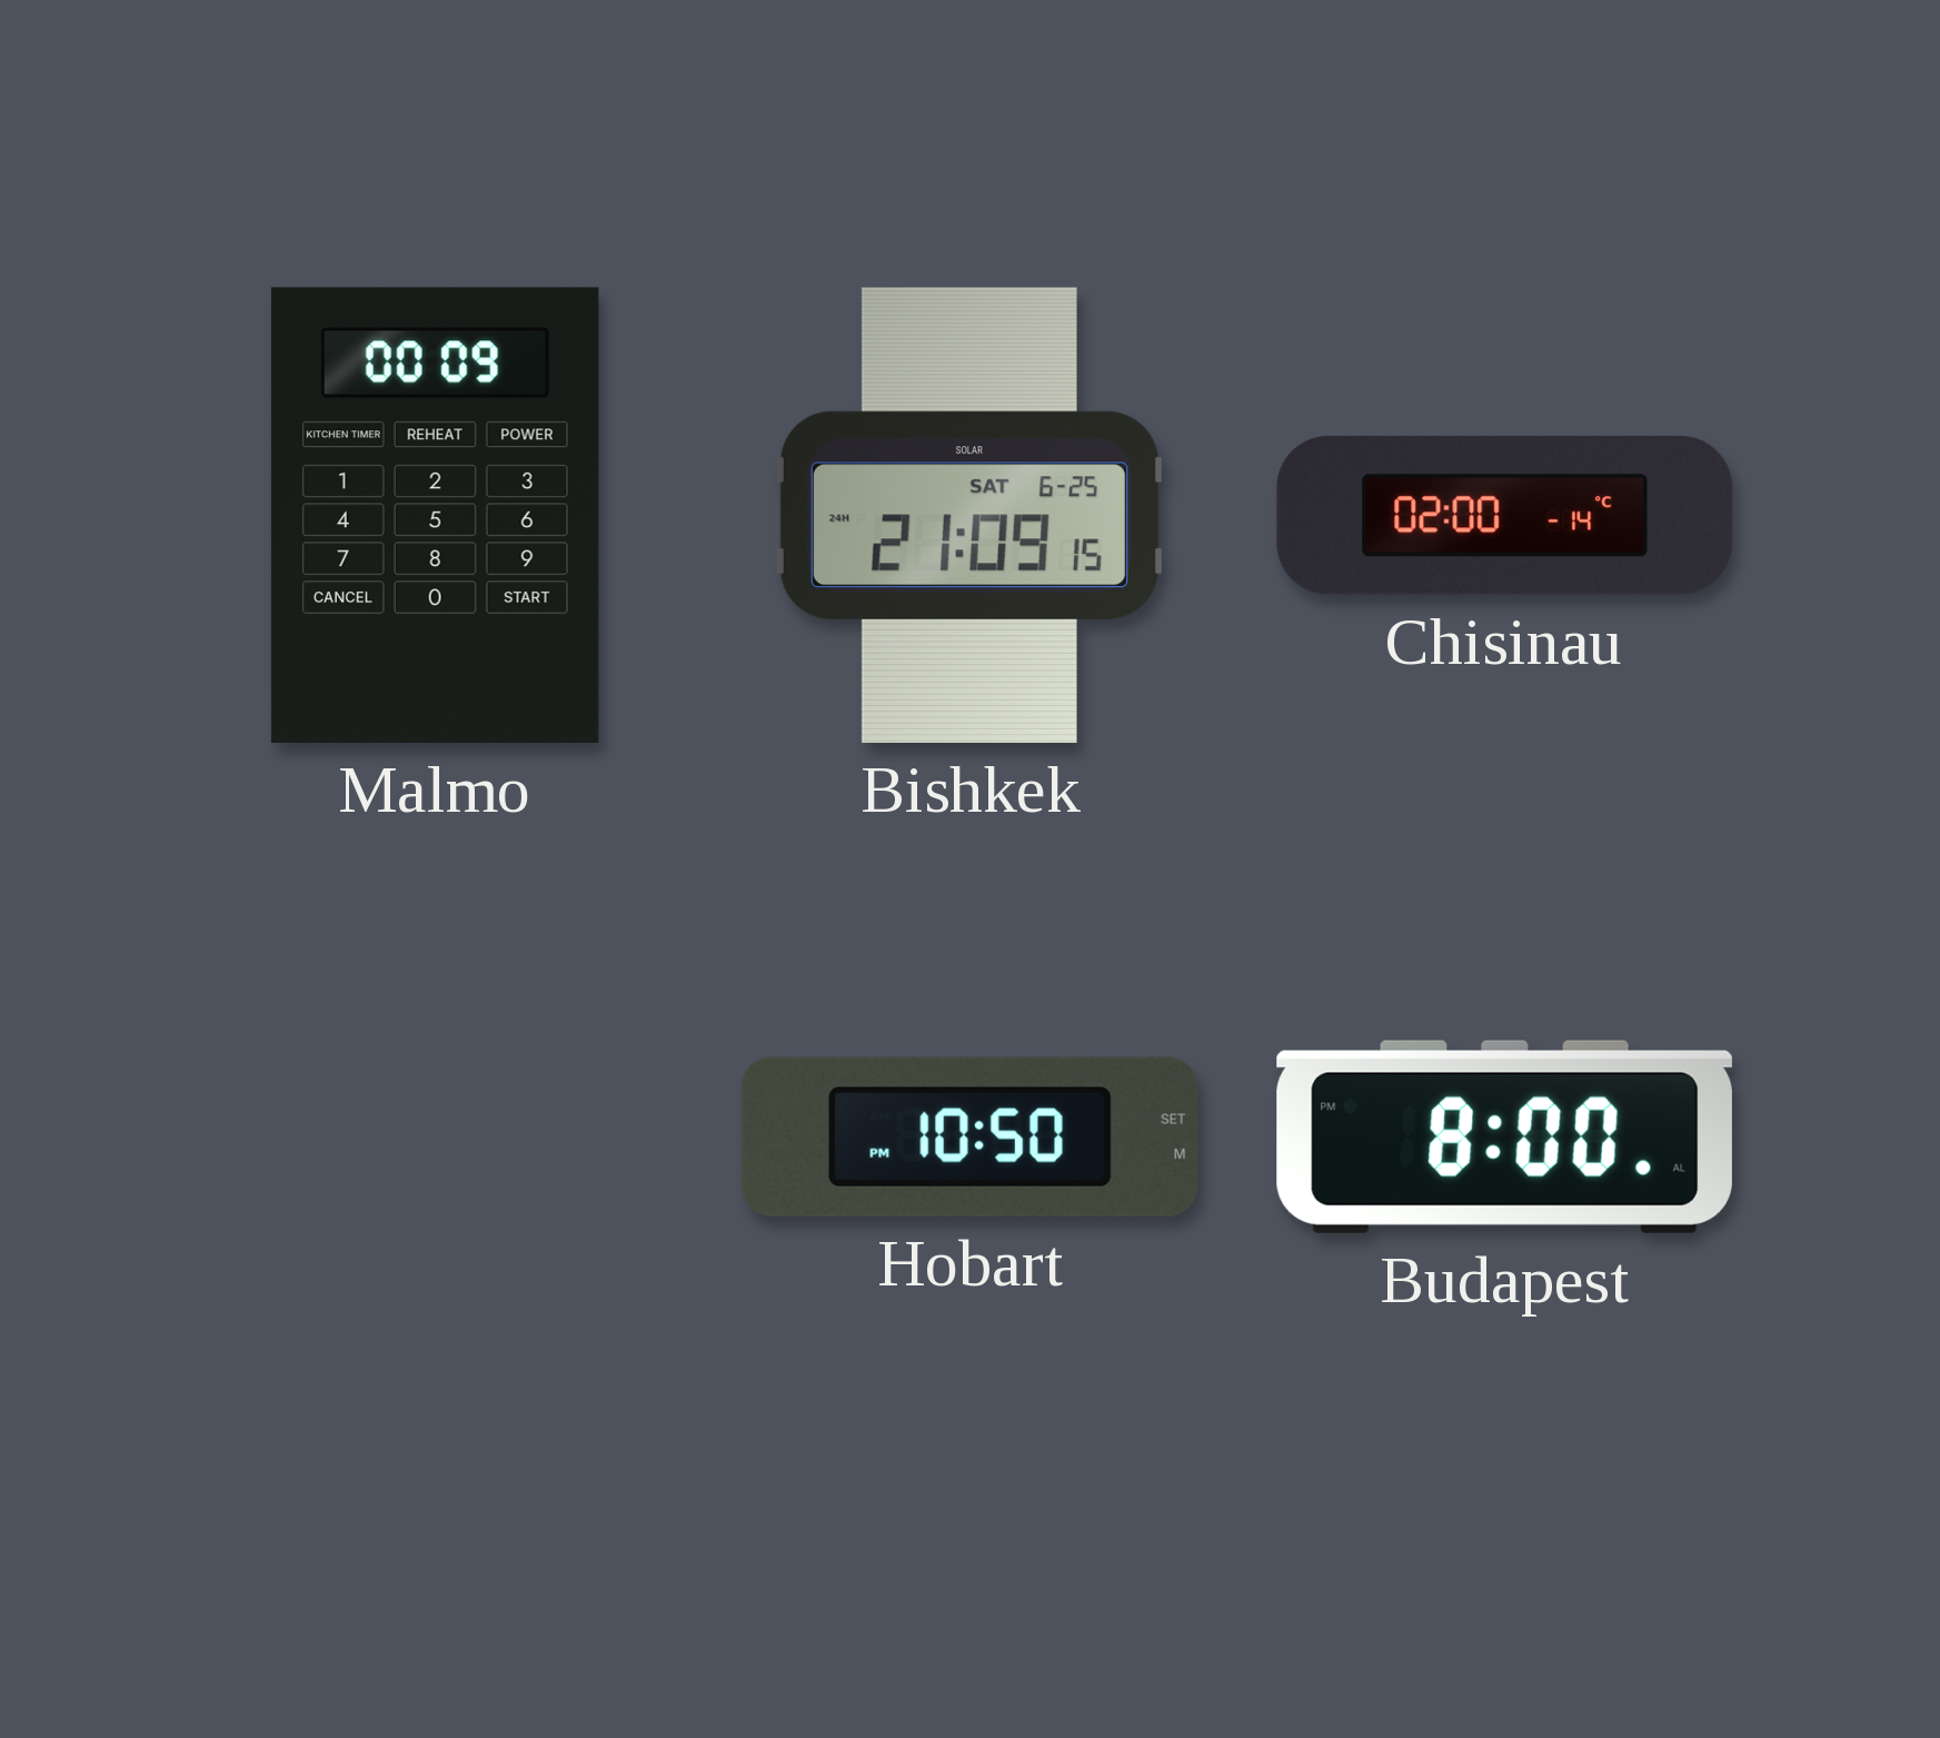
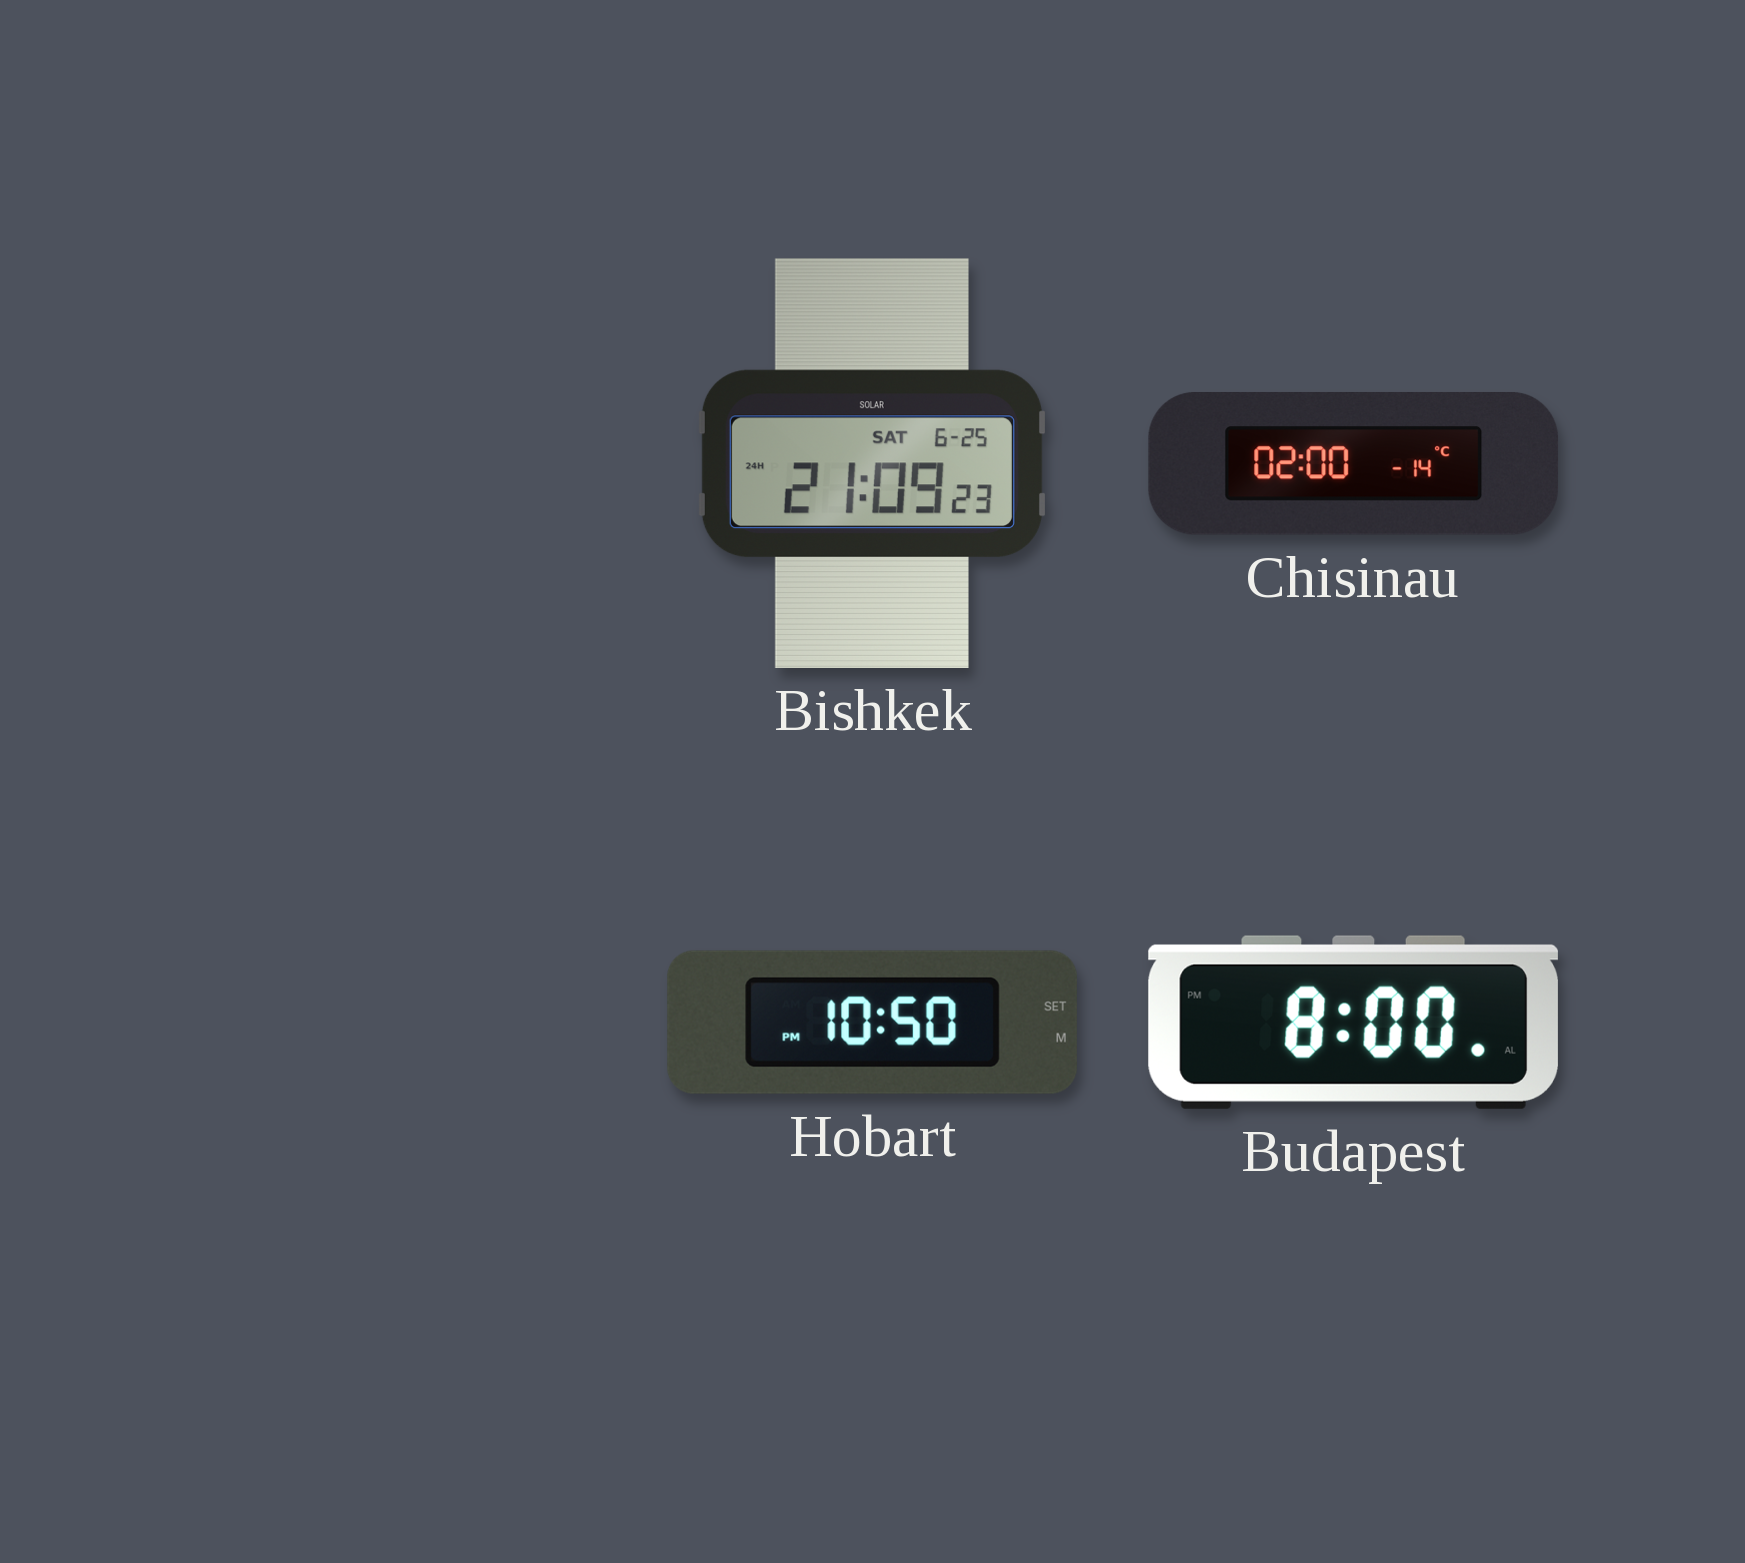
Malmo: 00:09 -> none (435, 515)
Bishkek: 21:09:15 -> 21:09:23 (872, 463)
